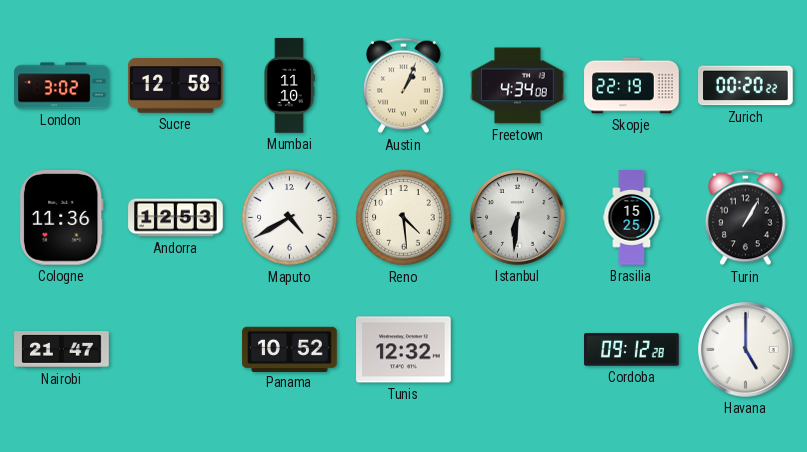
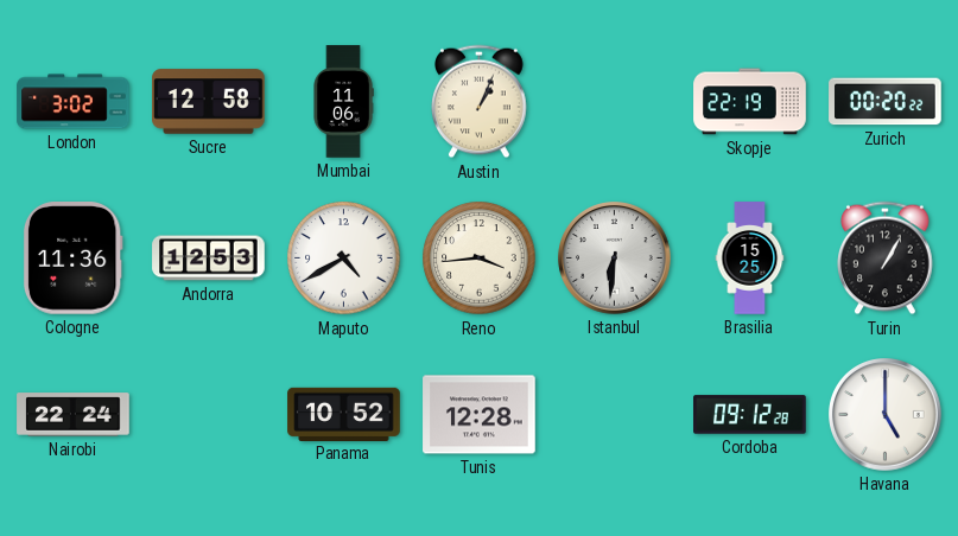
Mumbai: 11:10 -> 11:06 (343, 102)
Freetown: 4:34 -> none (518, 86)
Reno: 4:29 -> 3:44 (480, 259)
Nairobi: 21:47 -> 22:24 (74, 415)
Tunis: 12:32 -> 12:28 (480, 415)
